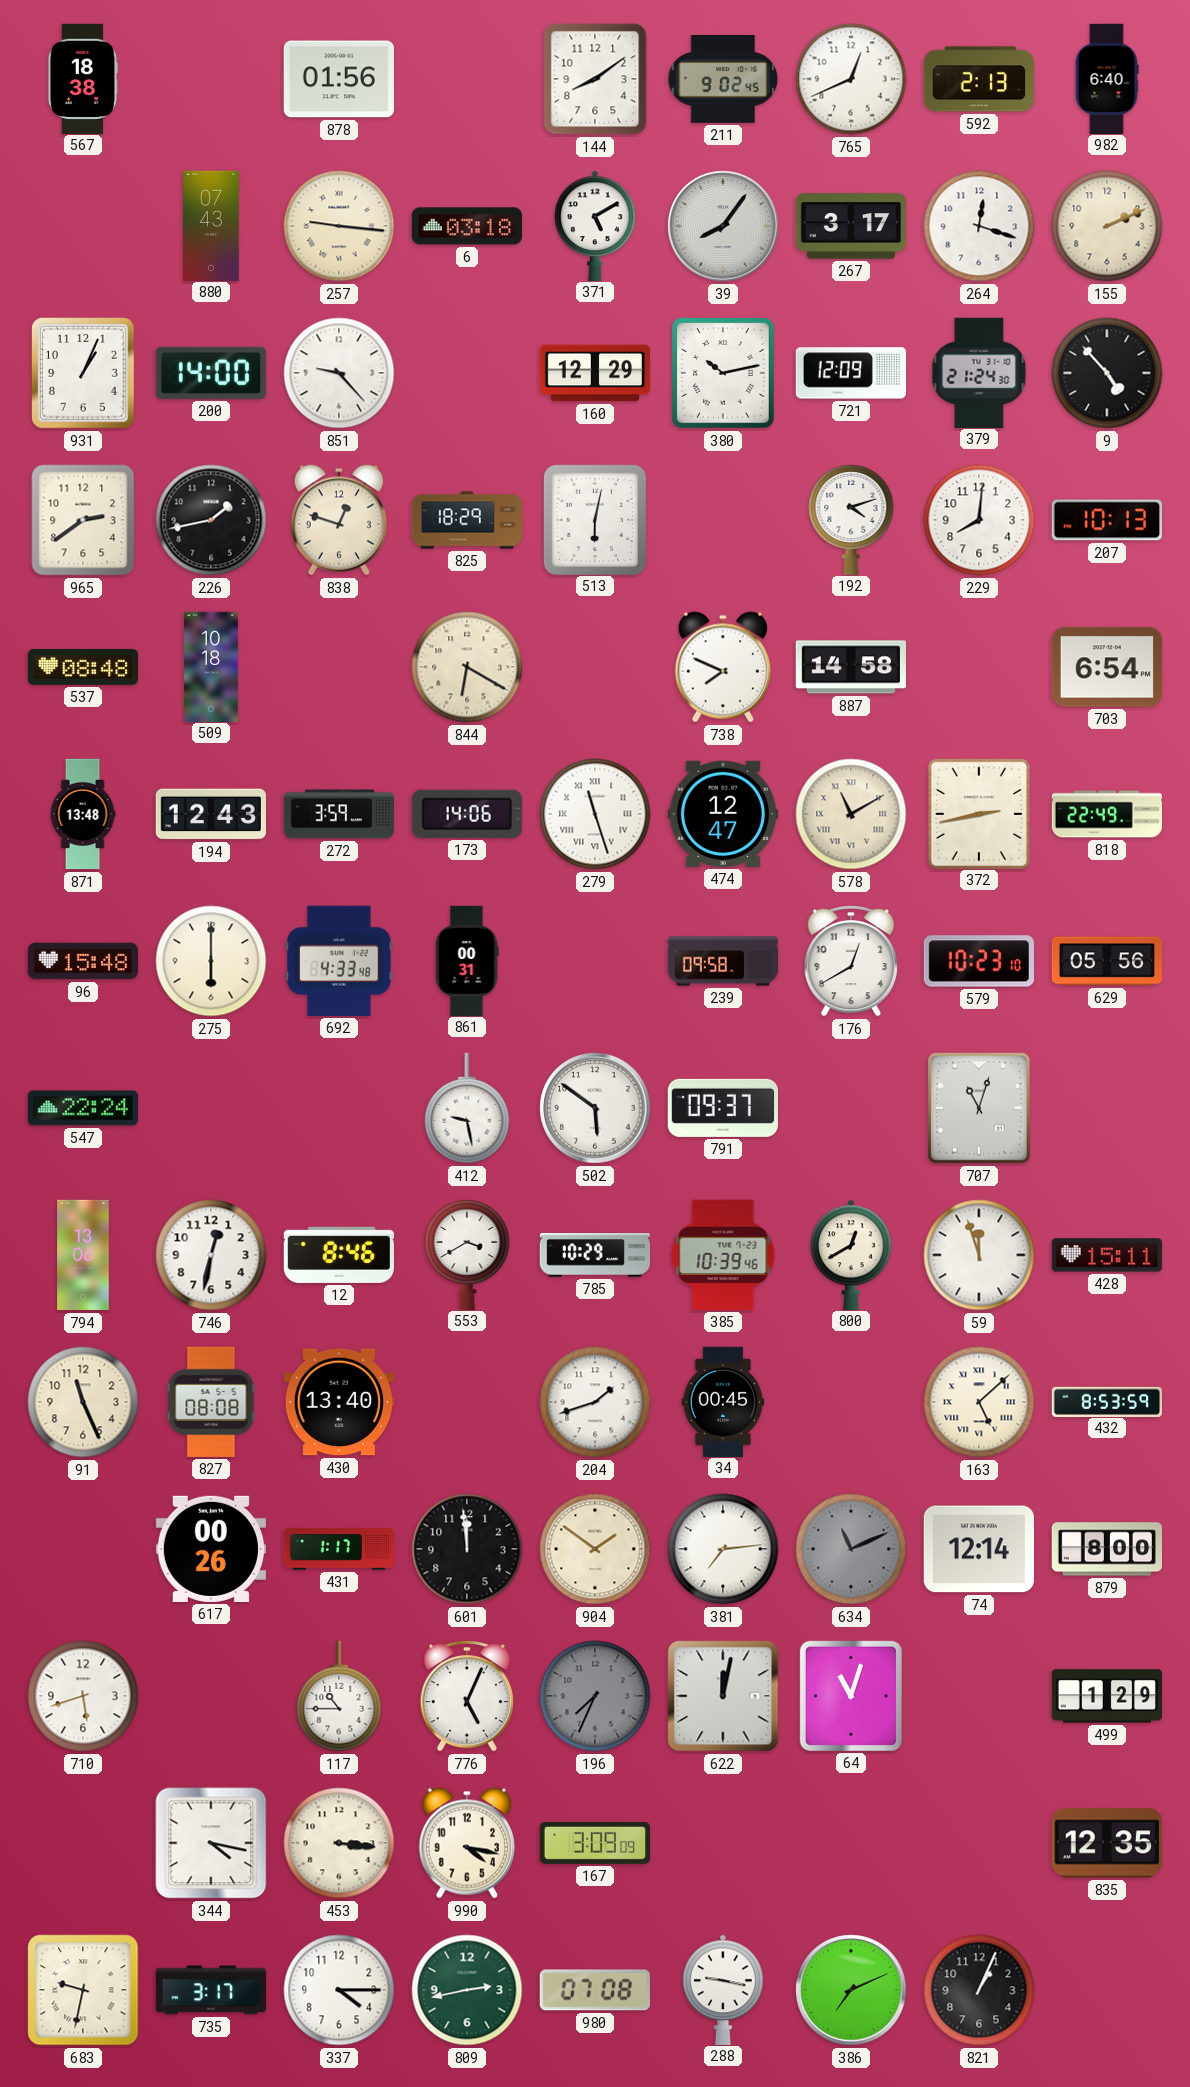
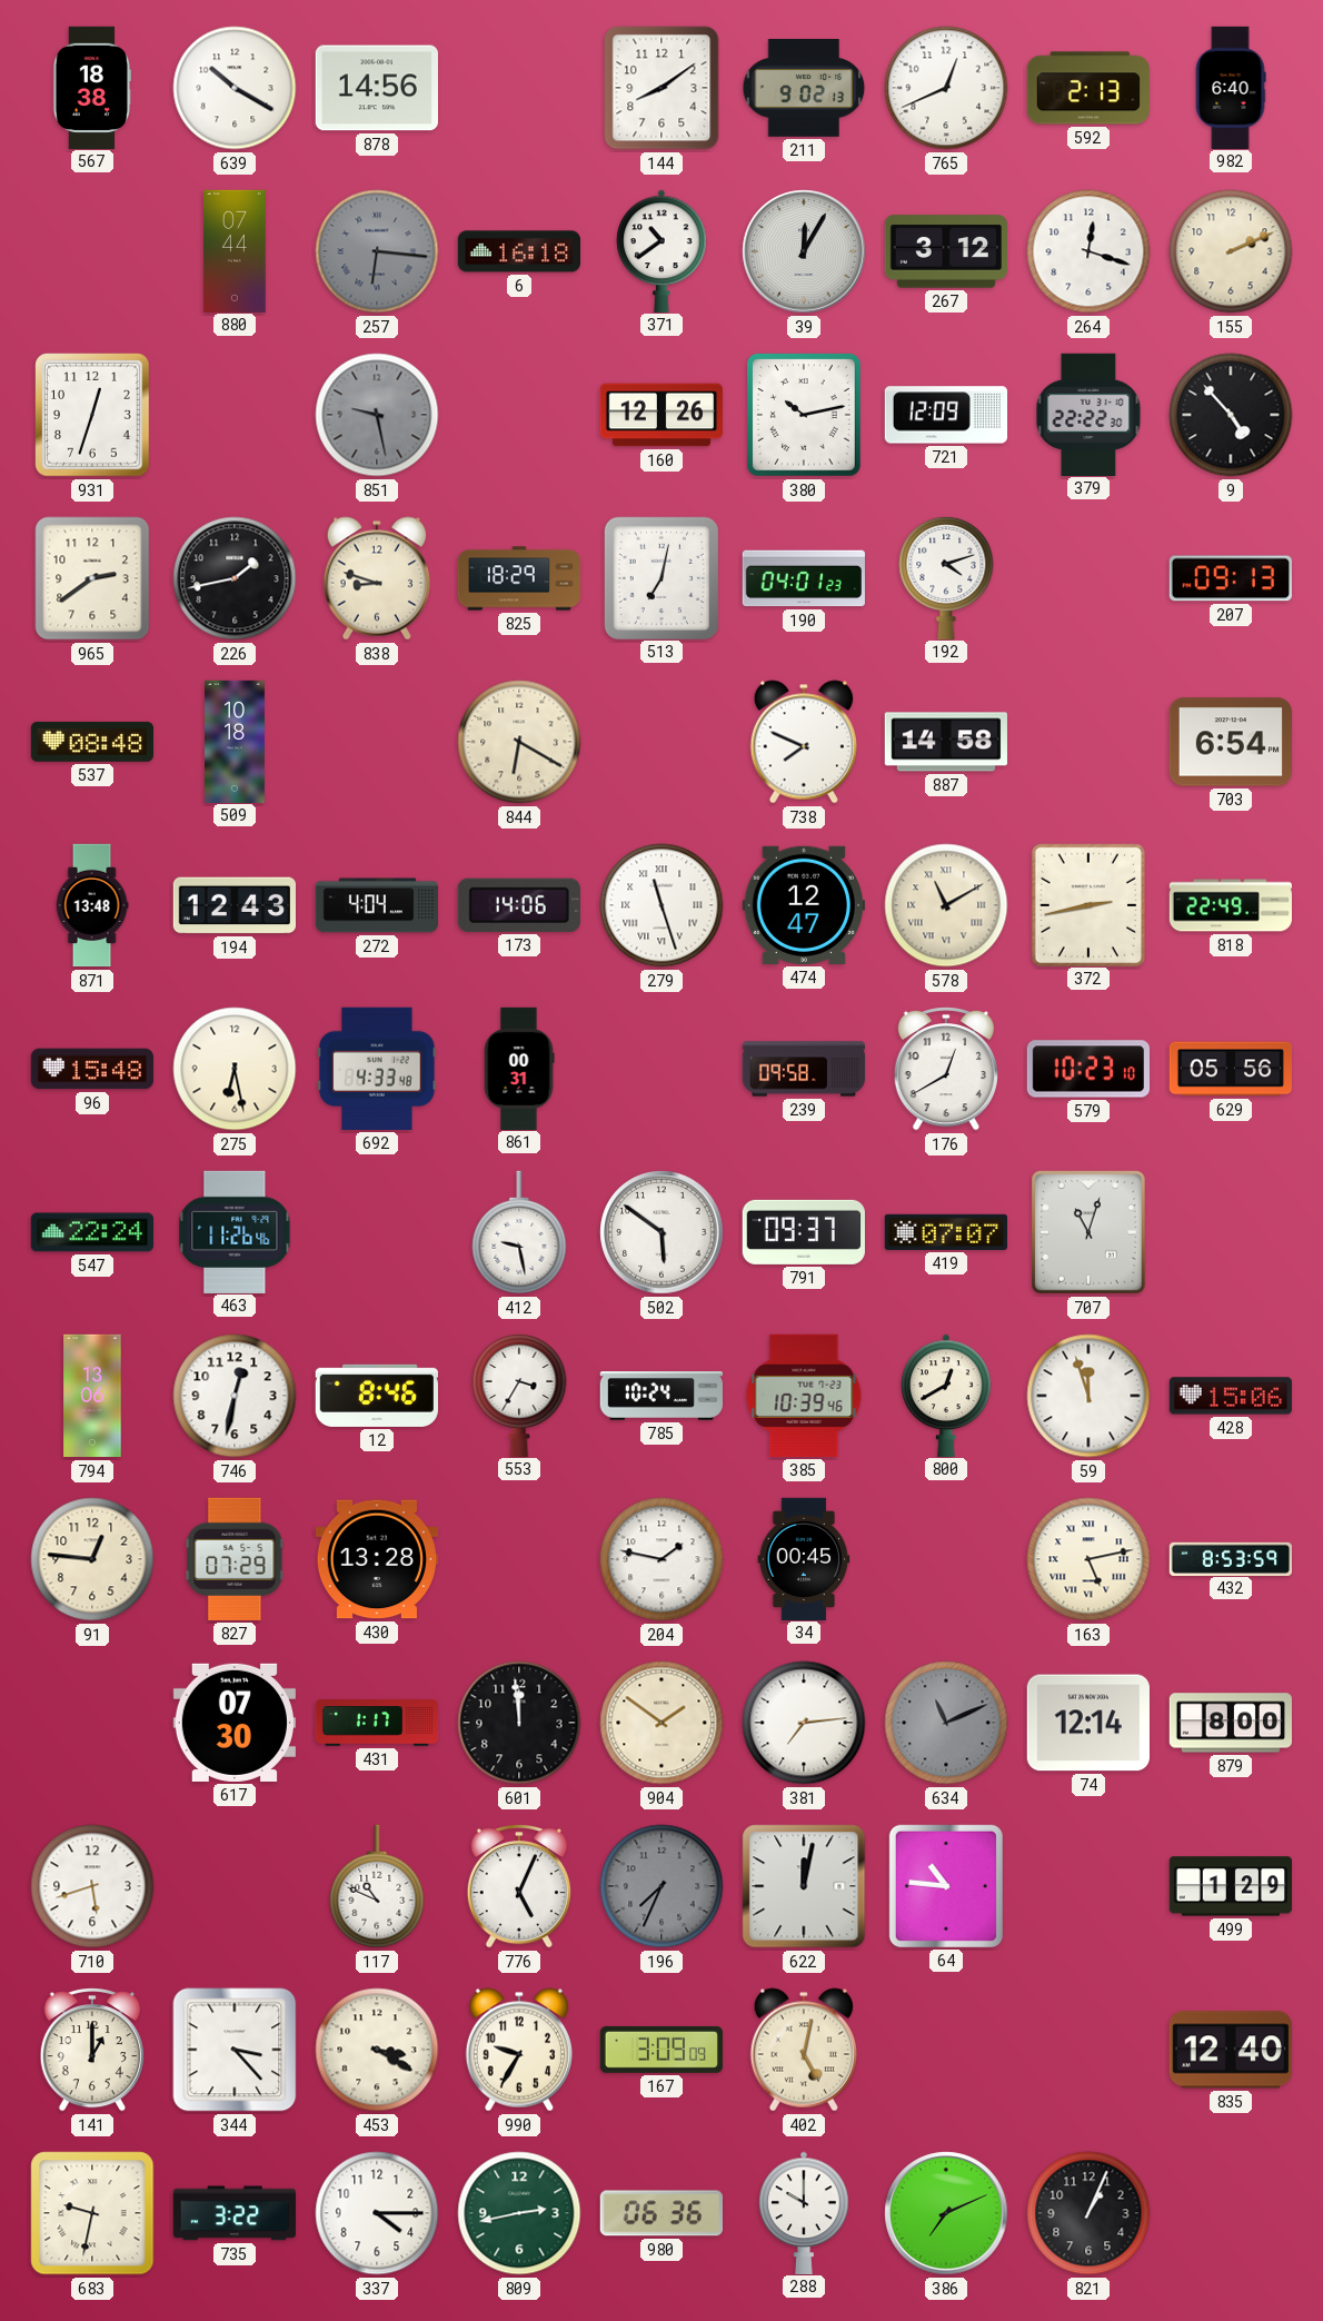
639: none -> 10:20 (235, 88)
878: 01:56 -> 14:56 (377, 88)
211: 9:02:45 -> 9:02:13 (804, 89)
880: 07:43 -> 07:44 (235, 250)
257: 9:16 -> 6:16 (377, 251)
257 dial: cream -> grey (377, 251)
6: 03:18 -> 16:18 (518, 251)
371: 5:10 -> 10:39 (661, 250)
39: 8:06 -> 12:05 (804, 251)
267: 3:17 -> 3:12 (945, 251)
931: 1:04 -> 12:33 (93, 415)
200: 14:00 -> none (211, 373)
851: 9:23 -> 9:28 (377, 415)
851 dial: white -> grey (377, 415)
160: 12:29 -> 12:26 (660, 415)
379: 21:24 -> 22:22 (1088, 414)
838: 12:48 -> 8:48 (377, 578)
513: 6:02 -> 7:02 (660, 577)
190: none -> 04:01 (804, 578)
229: 8:01 -> none (979, 520)
207: 10:13 -> 09:13 (1231, 578)
272: 3:59 -> 4:04 (376, 905)
275: 6:00 -> 6:28 (235, 1069)
463: none -> 11:26 (235, 1231)
419: none -> 07:07 (946, 1232)
553: 3:40 -> 3:35 (519, 1395)
785: 10:29 -> 10:24 (660, 1396)
428: 15:11 -> 15:06 (1231, 1396)
91: 11:26 -> 12:46 (92, 1559)
827: 08:08 -> 07:29 (235, 1559)
430: 13:40 -> 13:28 (376, 1559)
204: 1:42 -> 1:47 (661, 1559)
163: 5:08 -> 5:13 (1088, 1559)
617: 00:26 -> 07:30 (235, 1723)
117: 10:45 -> 10:49 (377, 1886)
64: 11:03 -> 10:46 (946, 1886)
141: none -> 1:00 (92, 2050)
344: 4:17 -> 3:23 (235, 2050)
453: 3:16 -> 3:20 (377, 2050)
990: 4:17 -> 9:35 (519, 2050)
402: none -> 5:02 (804, 2050)
835: 12:35 -> 12:40 (1231, 2050)
735: 3:17 -> 3:22 (235, 2213)
980: 07:08 -> 06:36 (661, 2213)
288: 9:17 -> 10:00 (804, 2212)
